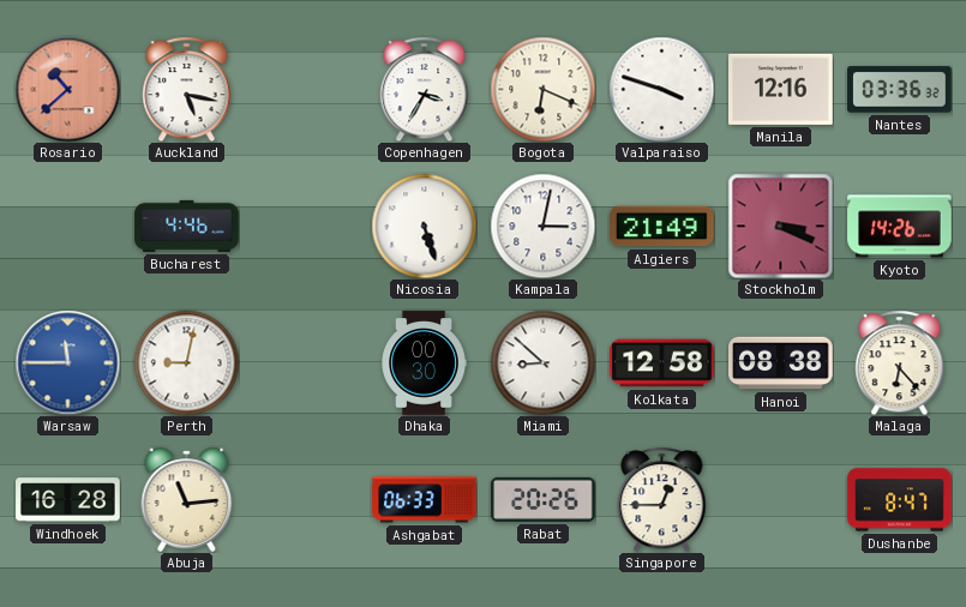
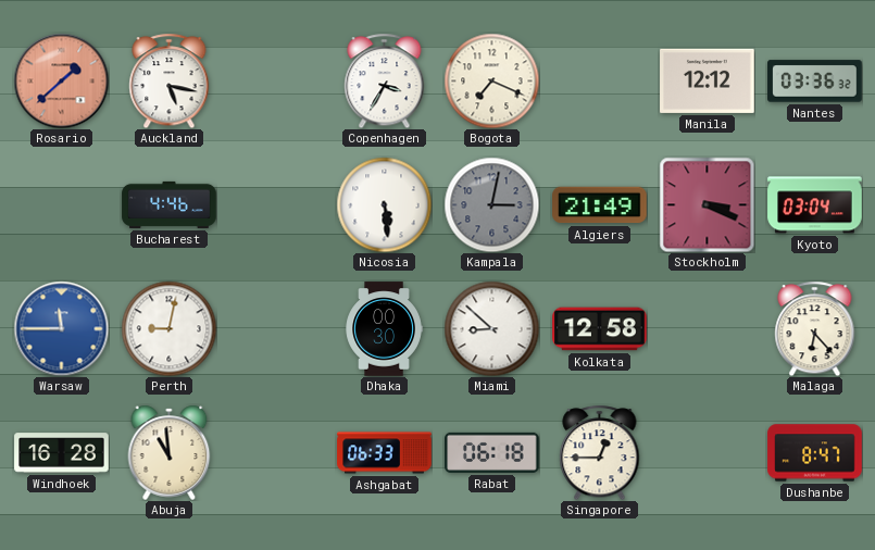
Rosario: 10:38 -> 1:38 (61, 80)
Bogota: 6:19 -> 7:19 (491, 80)
Valparaiso: 3:48 -> none (661, 89)
Manila: 12:16 -> 12:12 (708, 80)
Nicosia: 5:27 -> 5:29 (384, 204)
Kampala dial: white -> grey (491, 204)
Kyoto: 14:26 -> 03:04 (815, 205)
Hanoi: 08:38 -> none (781, 363)
Abuja: 11:14 -> 10:59 (170, 452)
Rabat: 20:26 -> 06:18 (492, 452)
